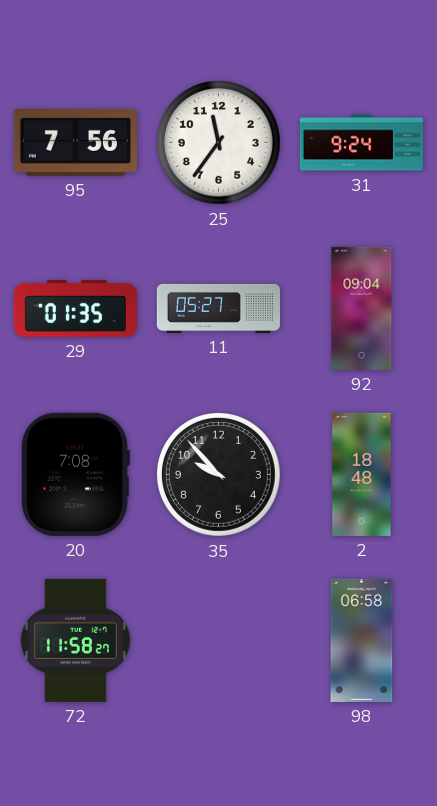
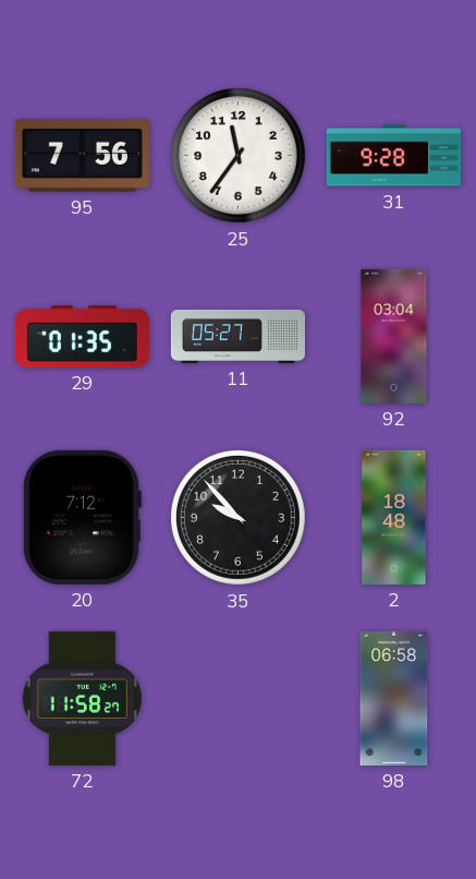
31: 9:24 -> 9:28 (393, 156)
92: 09:04 -> 03:04 (394, 336)
20: 7:08 -> 7:12 (83, 517)
